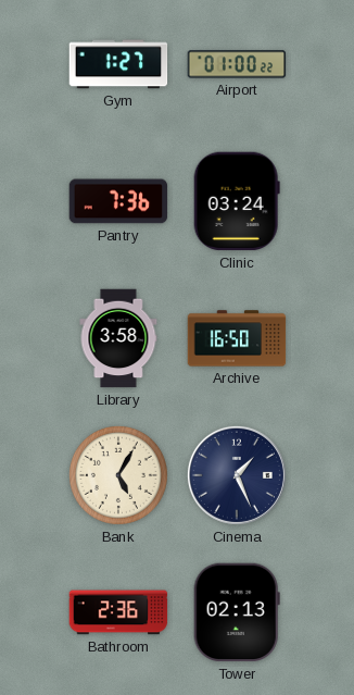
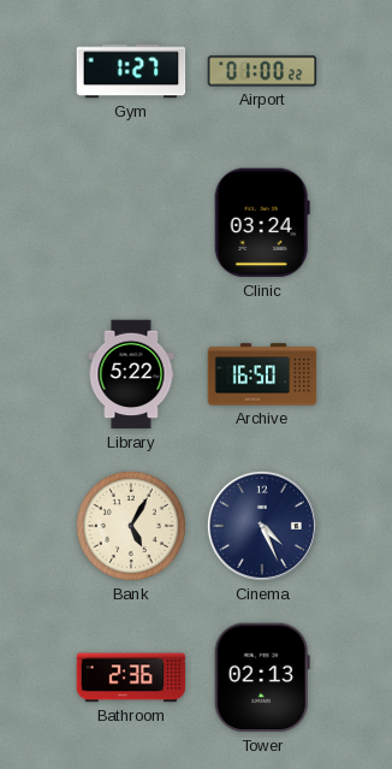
Pantry: 7:36 -> none (118, 201)
Library: 3:58 -> 5:22 (131, 374)
Cinema: 1:26 -> 4:26 (262, 526)
